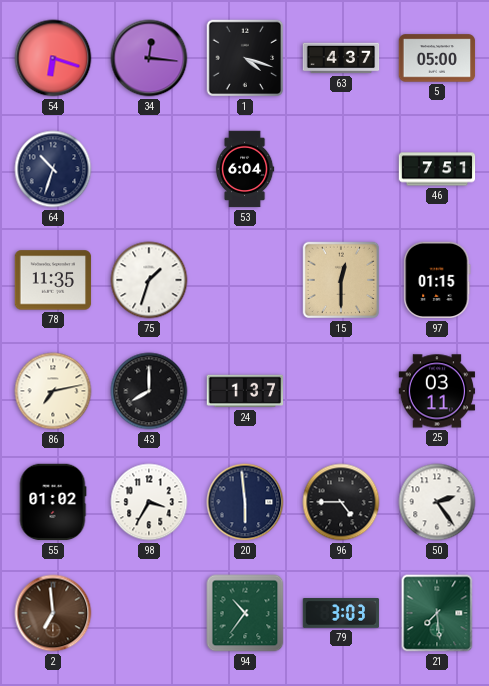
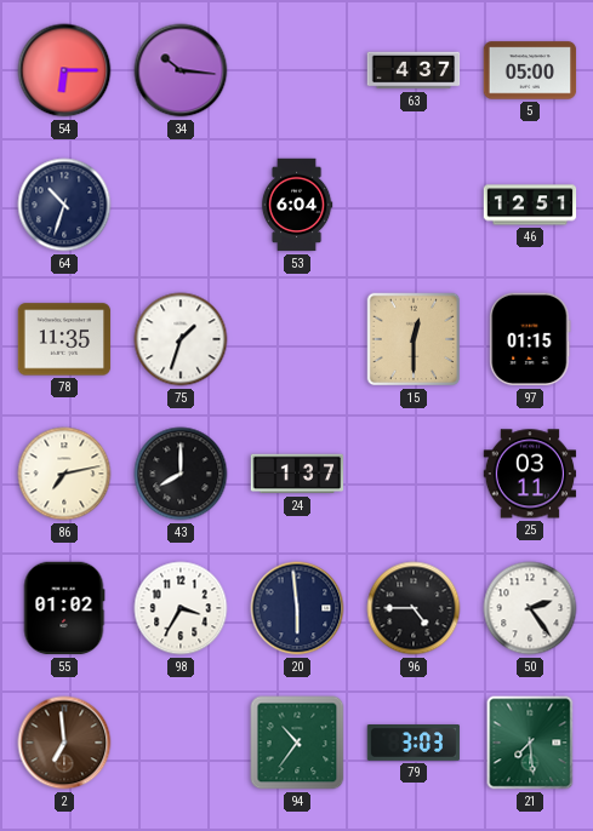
54: 6:18 -> 6:15 (64, 70)
34: 12:16 -> 10:16 (181, 70)
1: 4:18 -> none (245, 58)
46: 7:51 -> 12:51 (530, 205)
